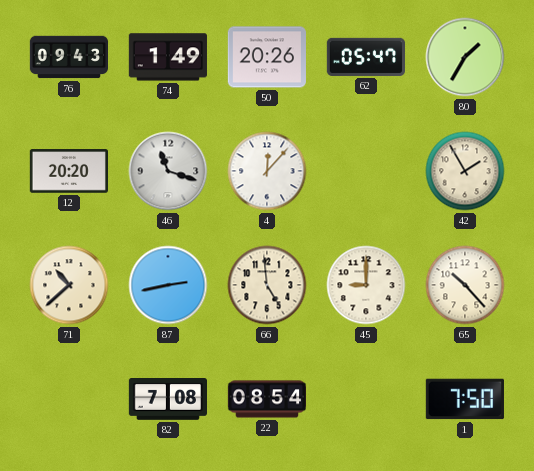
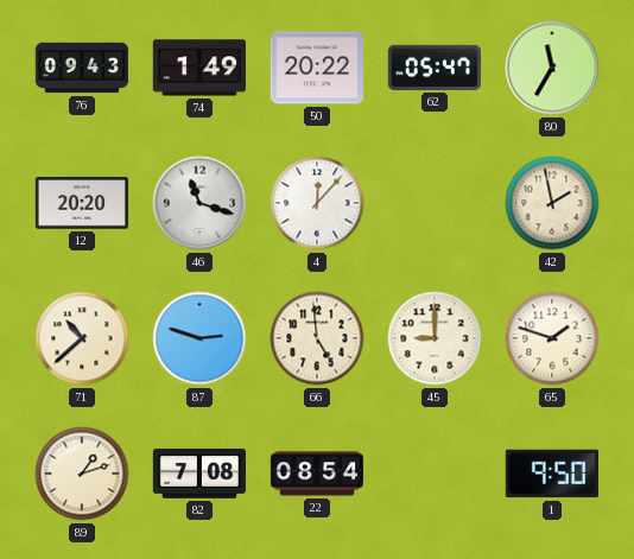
50: 20:26 -> 20:22 (317, 68)
80: 1:35 -> 11:35 (552, 68)
42: 1:55 -> 1:58 (552, 203)
87: 2:43 -> 2:48 (199, 338)
65: 10:23 -> 1:48 (552, 338)
89: none -> 1:12 (82, 474)
1: 7:50 -> 9:50 (552, 474)
